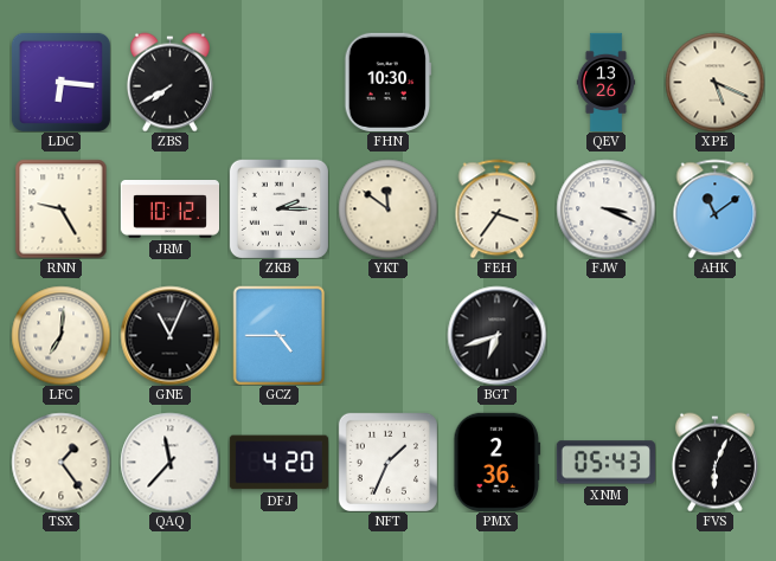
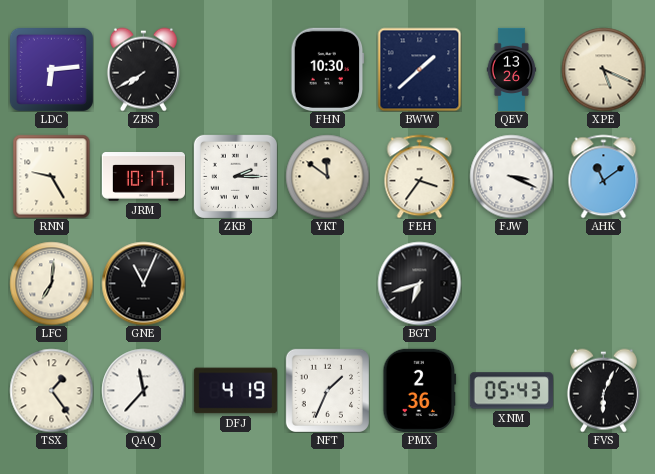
LDC: 6:16 -> 6:14 (51, 69)
BWW: none -> 1:38 (419, 69)
JRM: 10:12 -> 10:17 (143, 177)
GCZ: 4:45 -> none (280, 335)
DFJ: 4:20 -> 4:19 (235, 391)
